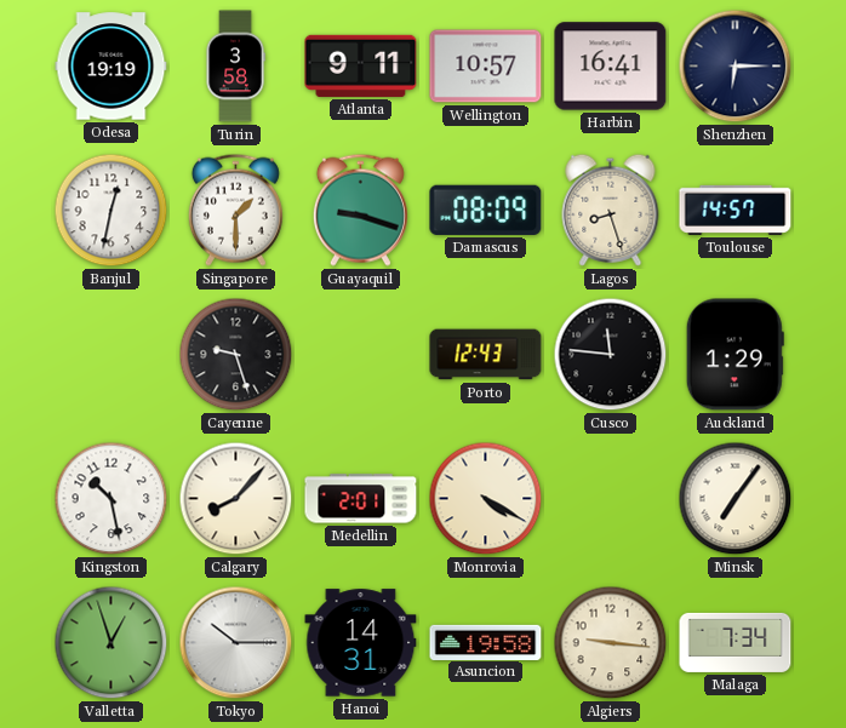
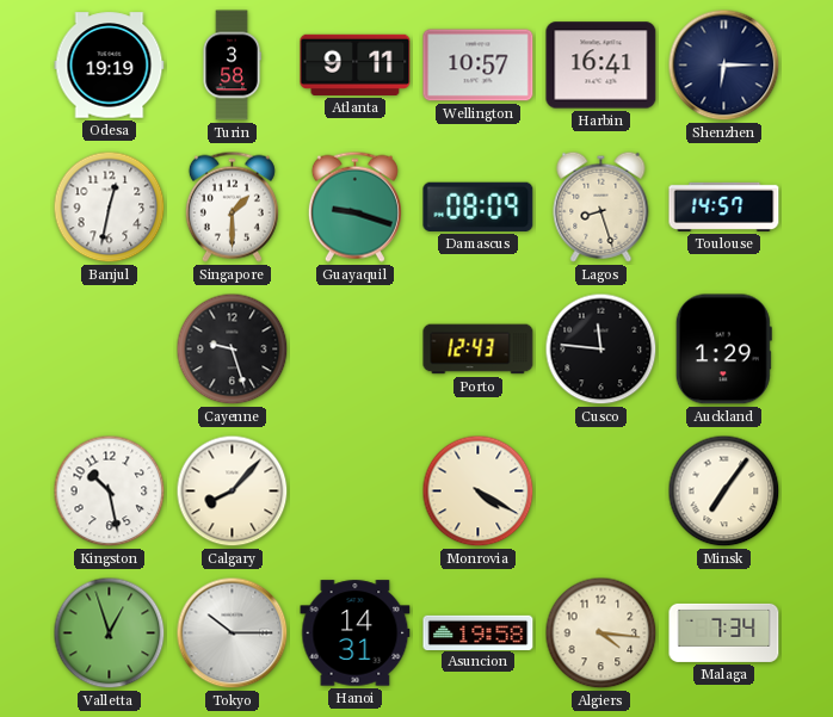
Medellin: 2:01 -> none (361, 499)
Algiers: 9:16 -> 4:16 (601, 633)
